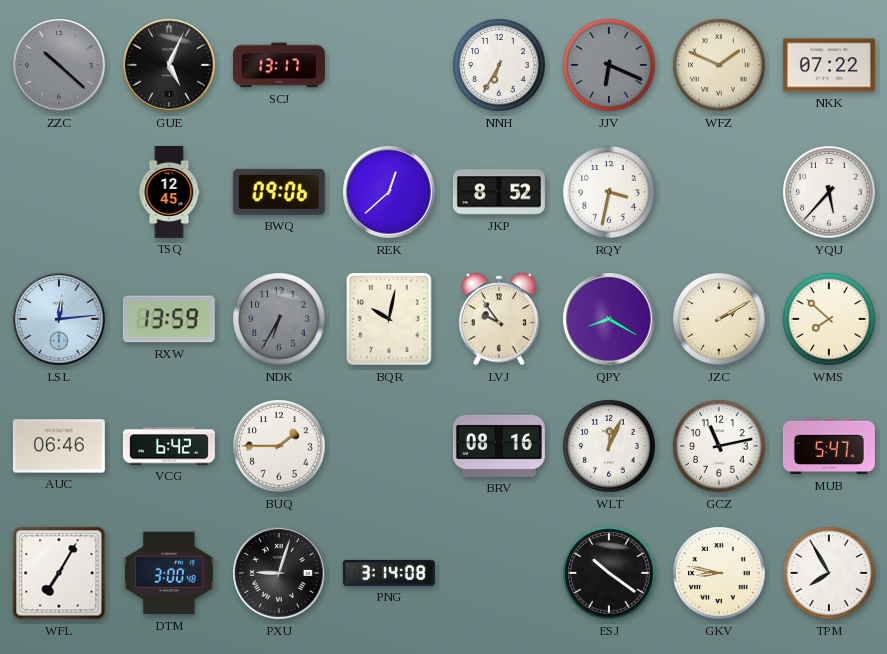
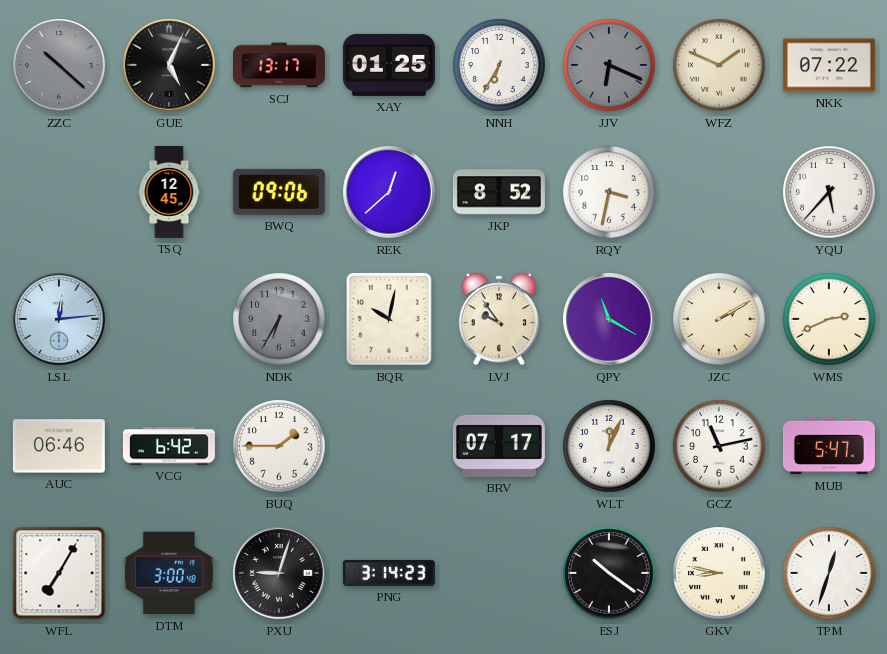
XAY: none -> 01:25 (389, 65)
RXW: 13:59 -> none (169, 319)
QPY: 8:20 -> 11:20 (609, 319)
WMS: 7:52 -> 2:41 (829, 319)
BRV: 08:16 -> 07:17 (499, 446)
PNG: 3:14:08 -> 3:14:23 (389, 573)
TPM: 7:55 -> 12:33 (829, 573)
